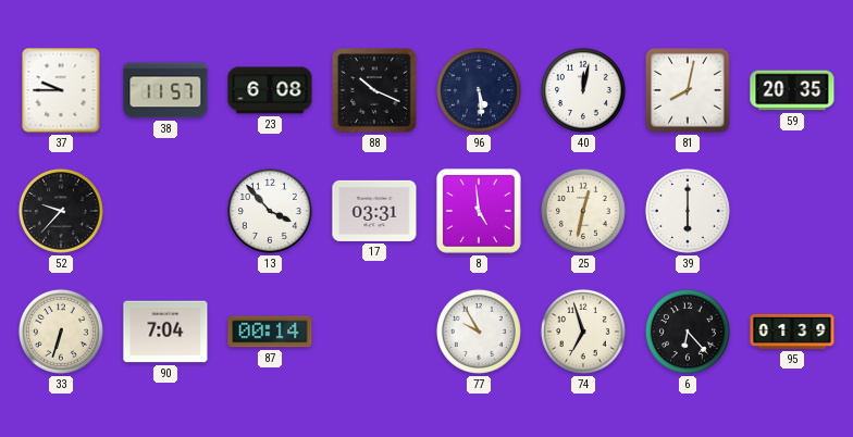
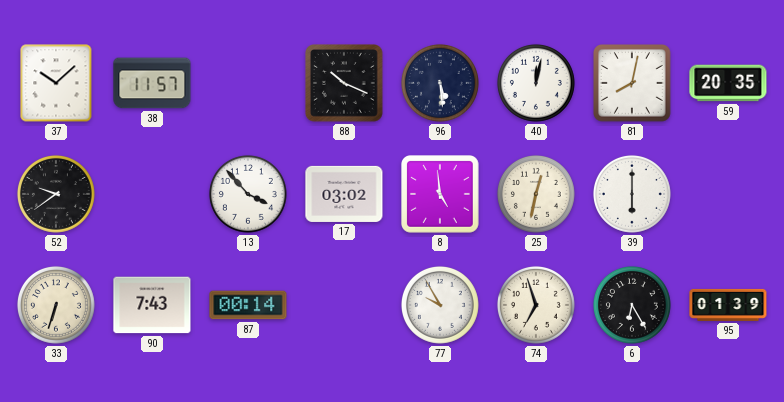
37: 9:45 -> 10:08 (56, 83)
23: 6:08 -> none (270, 90)
52: 9:37 -> 9:39 (56, 194)
17: 03:31 -> 03:02 (344, 194)
90: 7:04 -> 7:43 (152, 305)
6: 6:23 -> 6:25 (632, 305)
